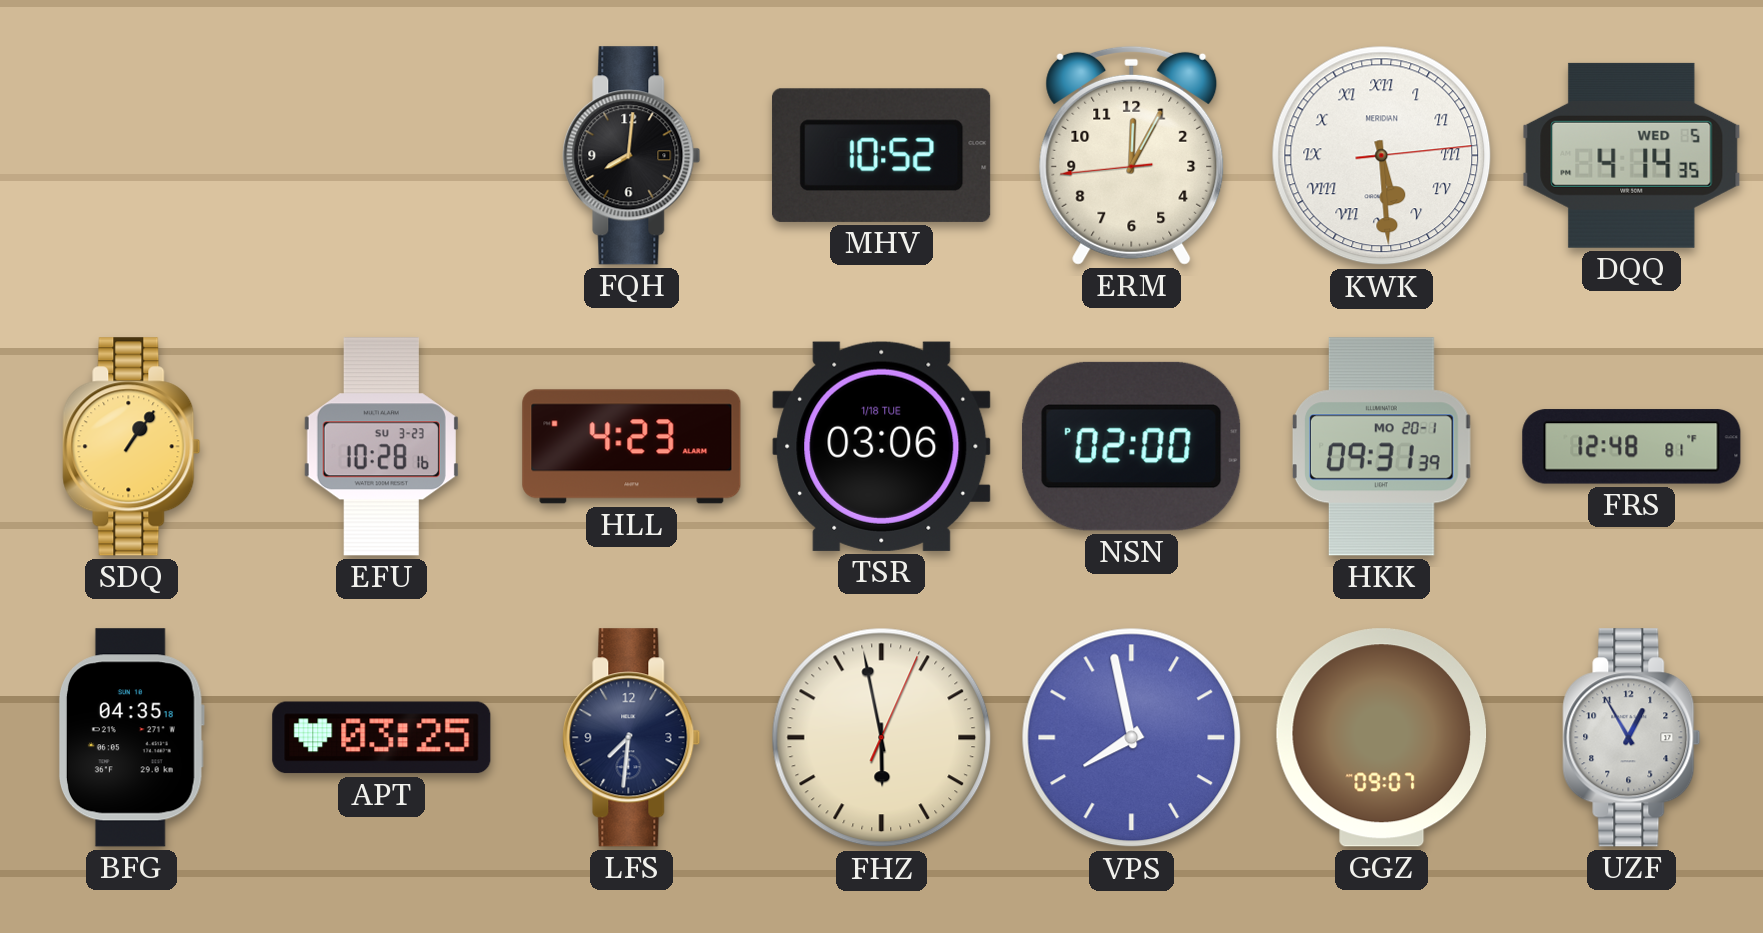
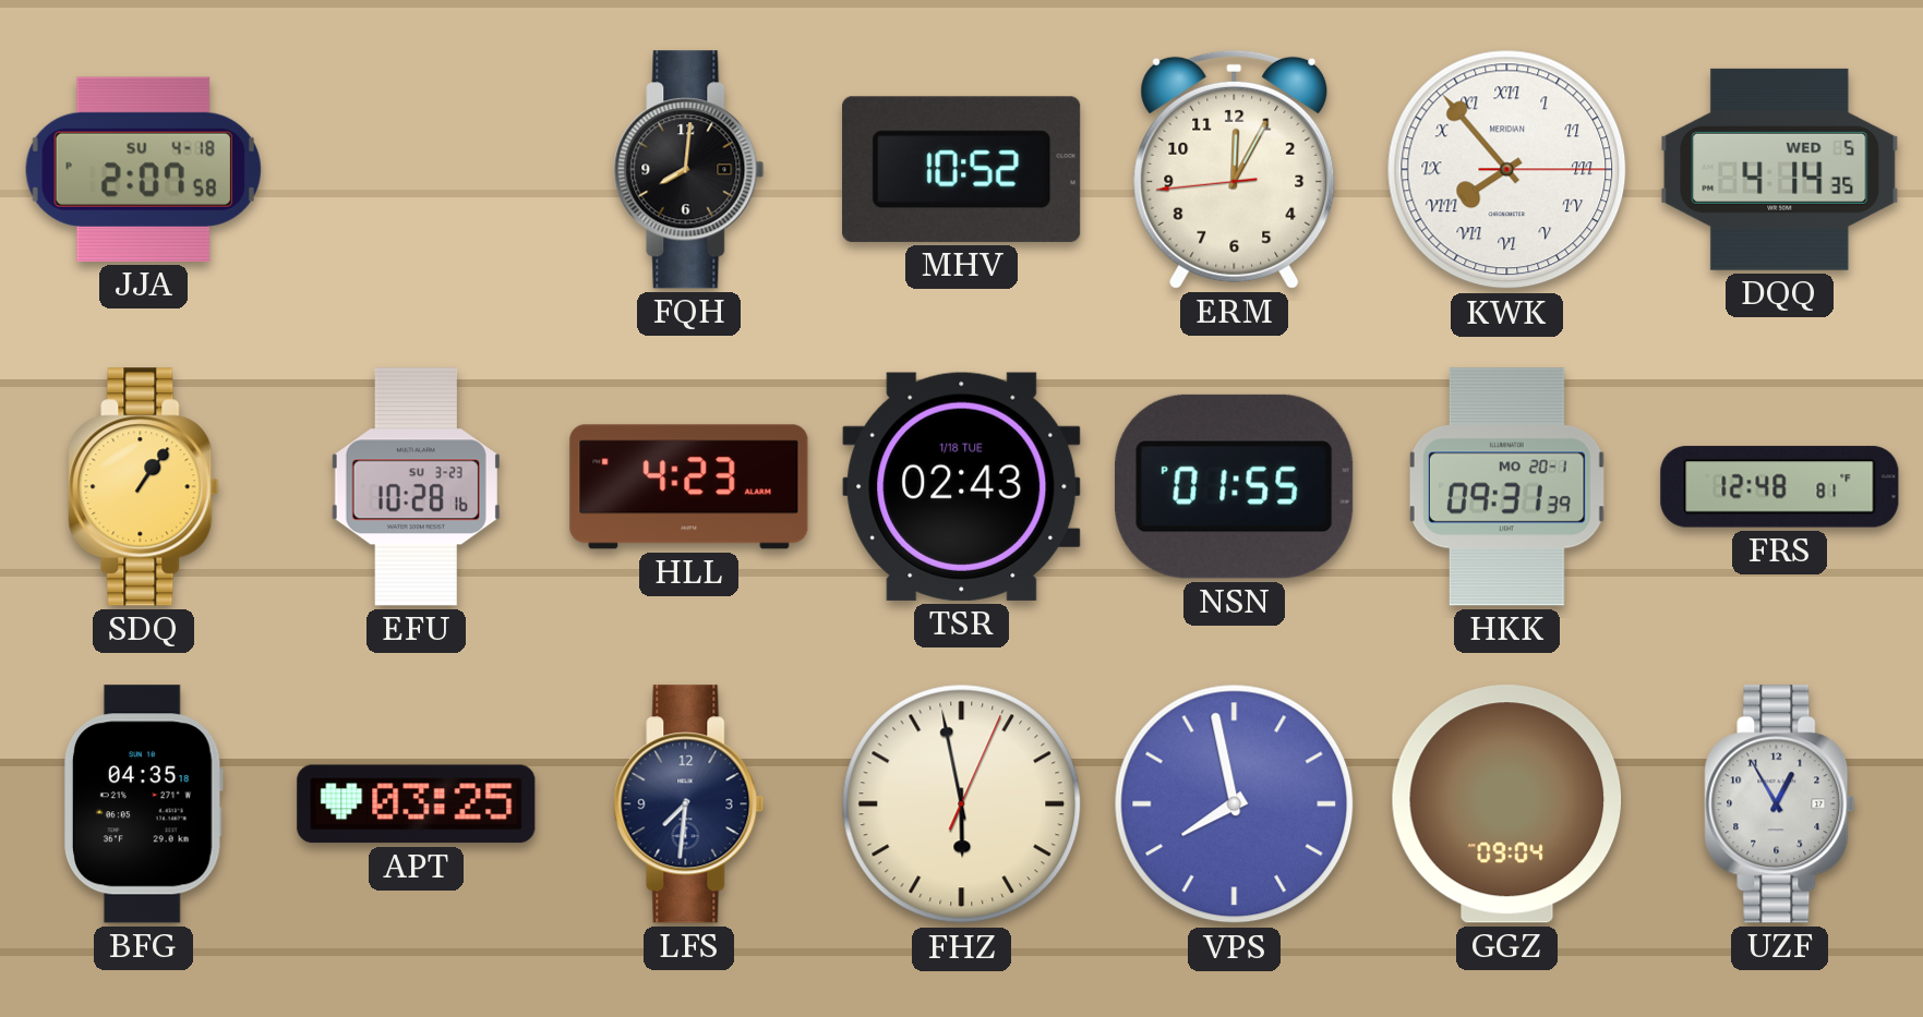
JJA: none -> 2:07 (143, 169)
KWK: 5:29 -> 7:53 (1507, 170)
TSR: 03:06 -> 02:43 (962, 486)
NSN: 02:00 -> 01:55 (1235, 486)
GGZ: 09:07 -> 09:04 (1507, 804)
